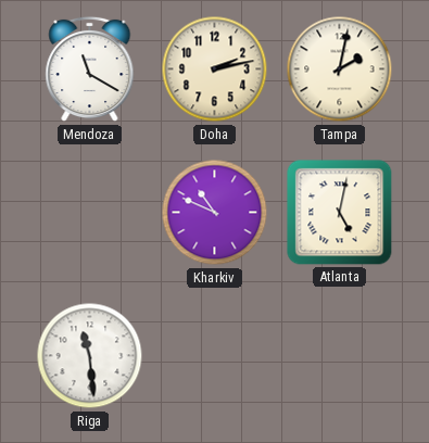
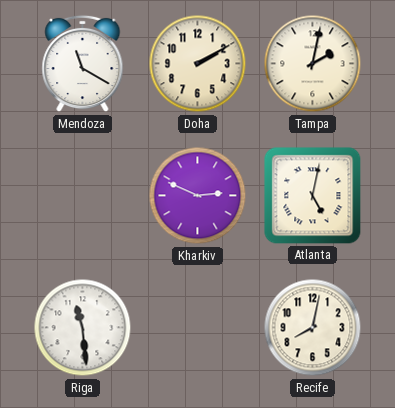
Doha: 2:13 -> 2:10 (198, 64)
Kharkiv: 10:49 -> 2:49 (198, 196)
Recife: none -> 8:02 (313, 328)
